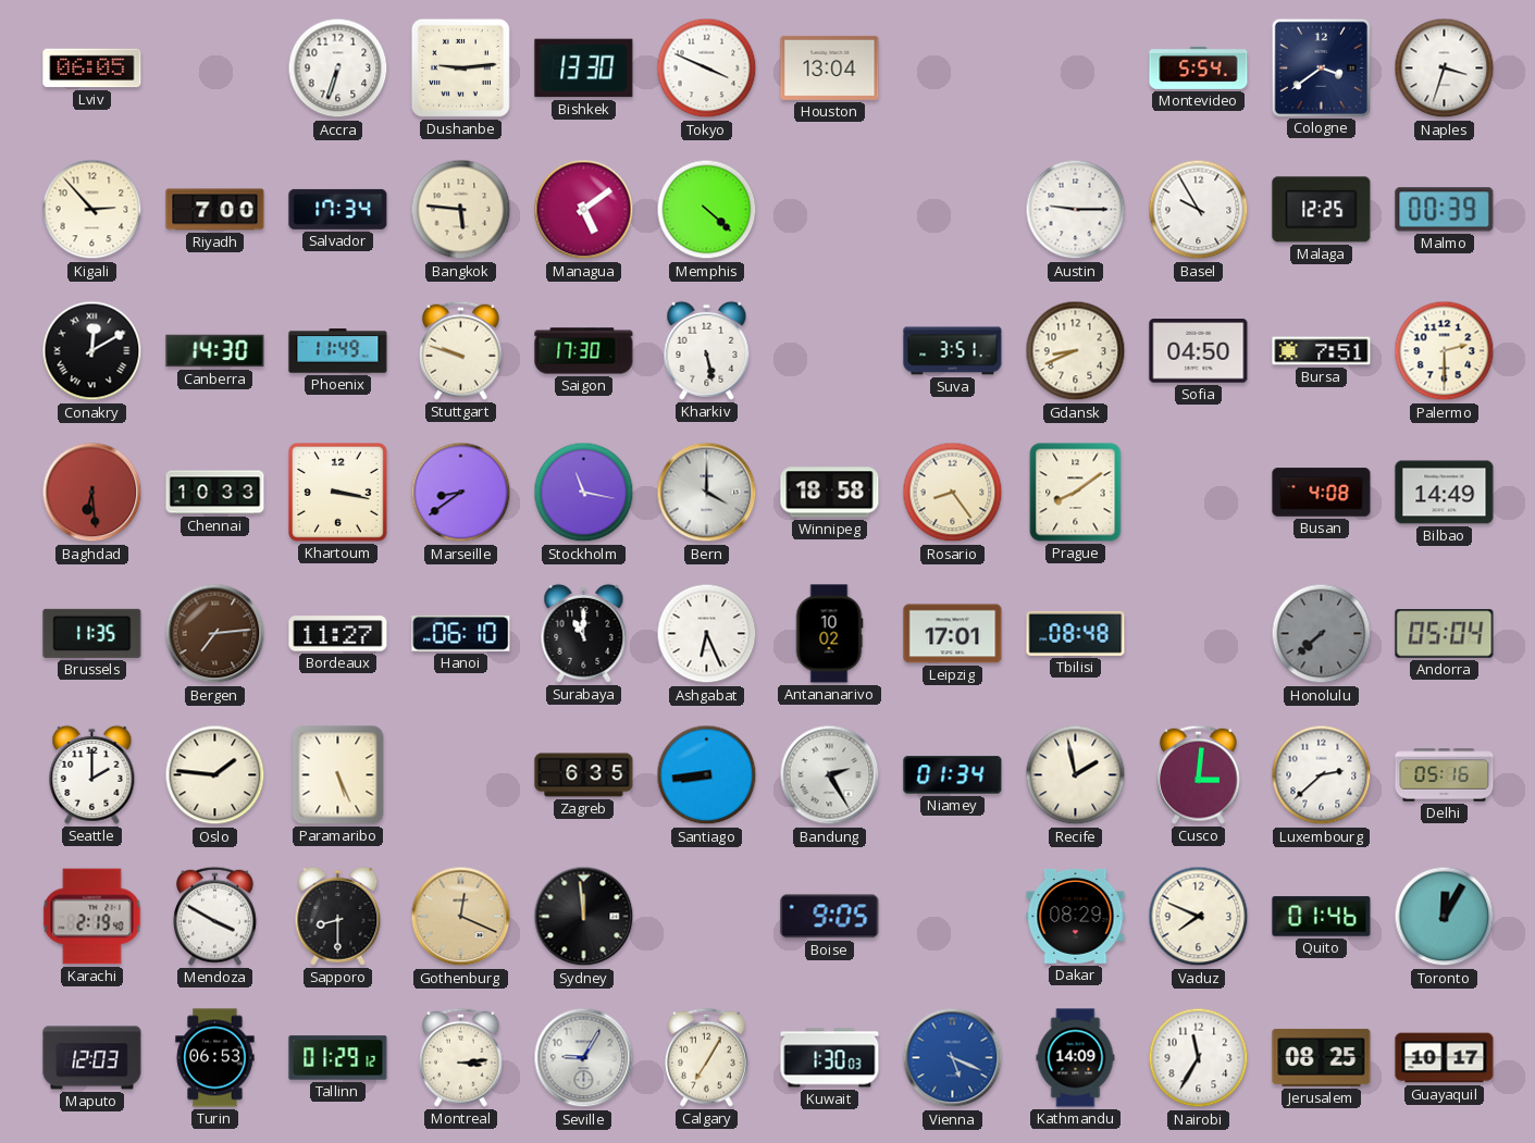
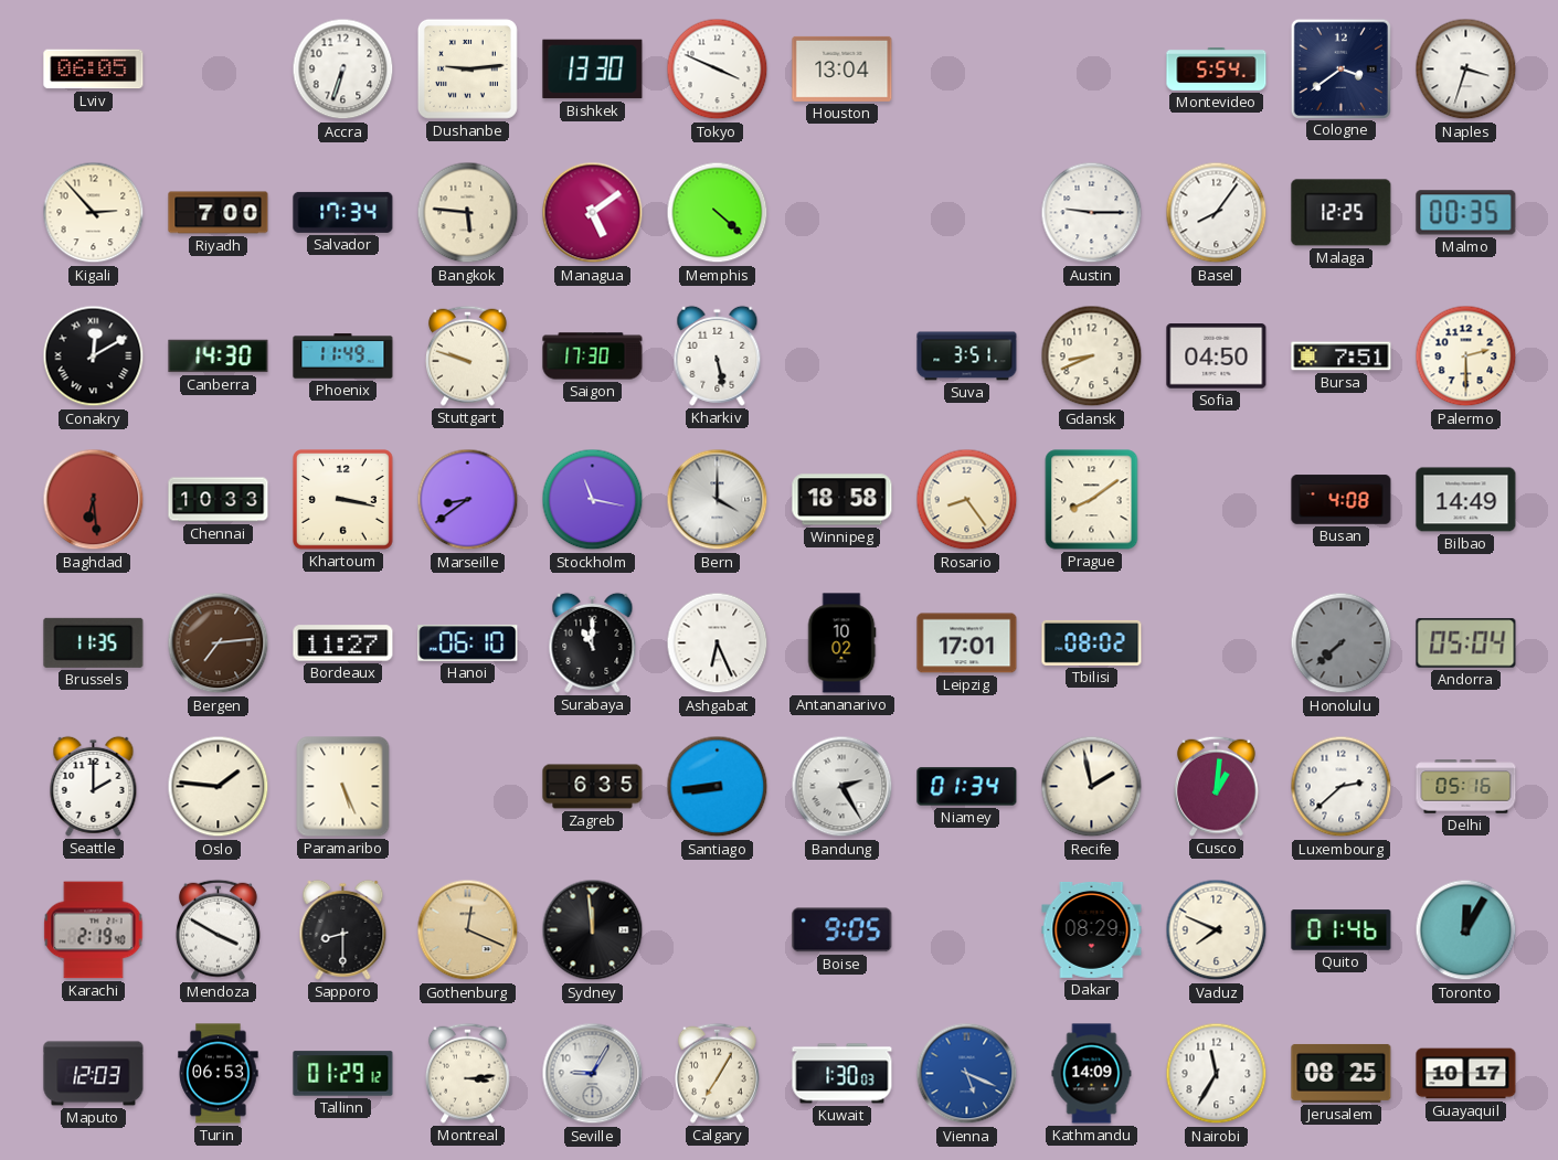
Basel: 9:55 -> 8:06 (1217, 213)
Malmo: 00:39 -> 00:35 (1466, 213)
Tbilisi: 08:48 -> 08:02 (1092, 642)
Cusco: 3:01 -> 1:01 (1217, 786)
